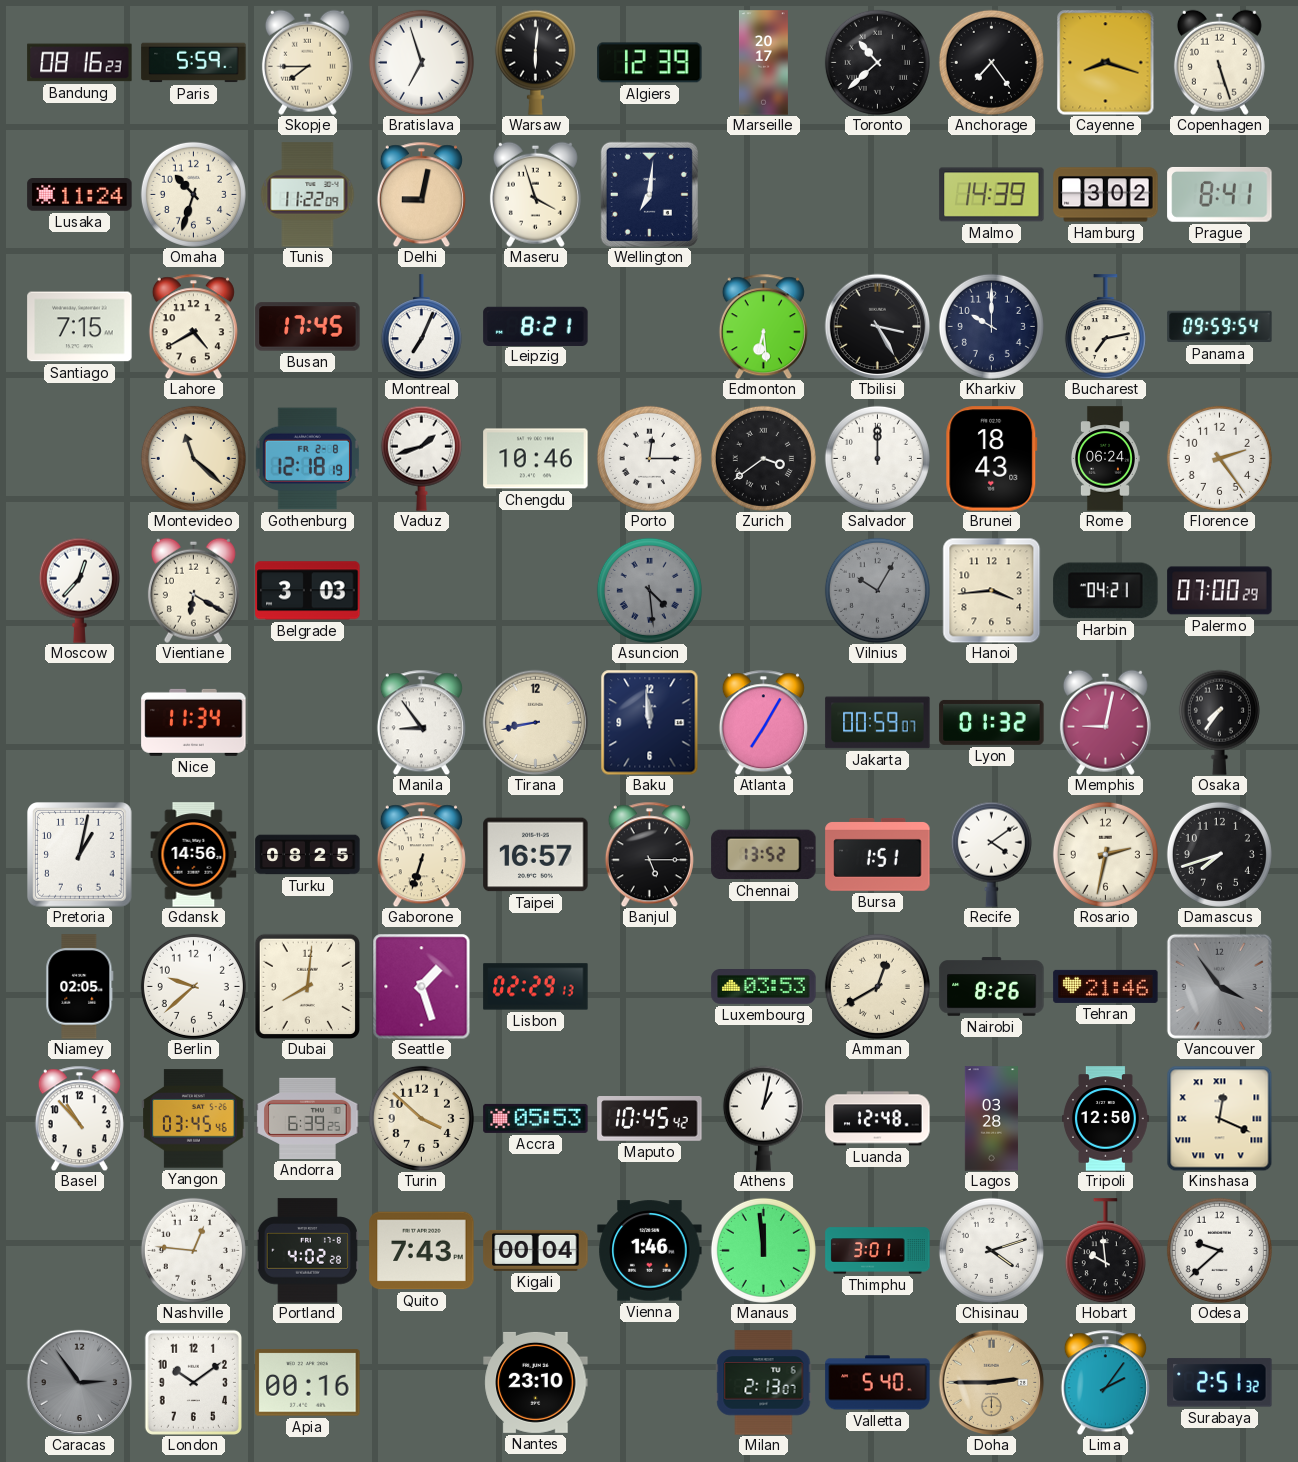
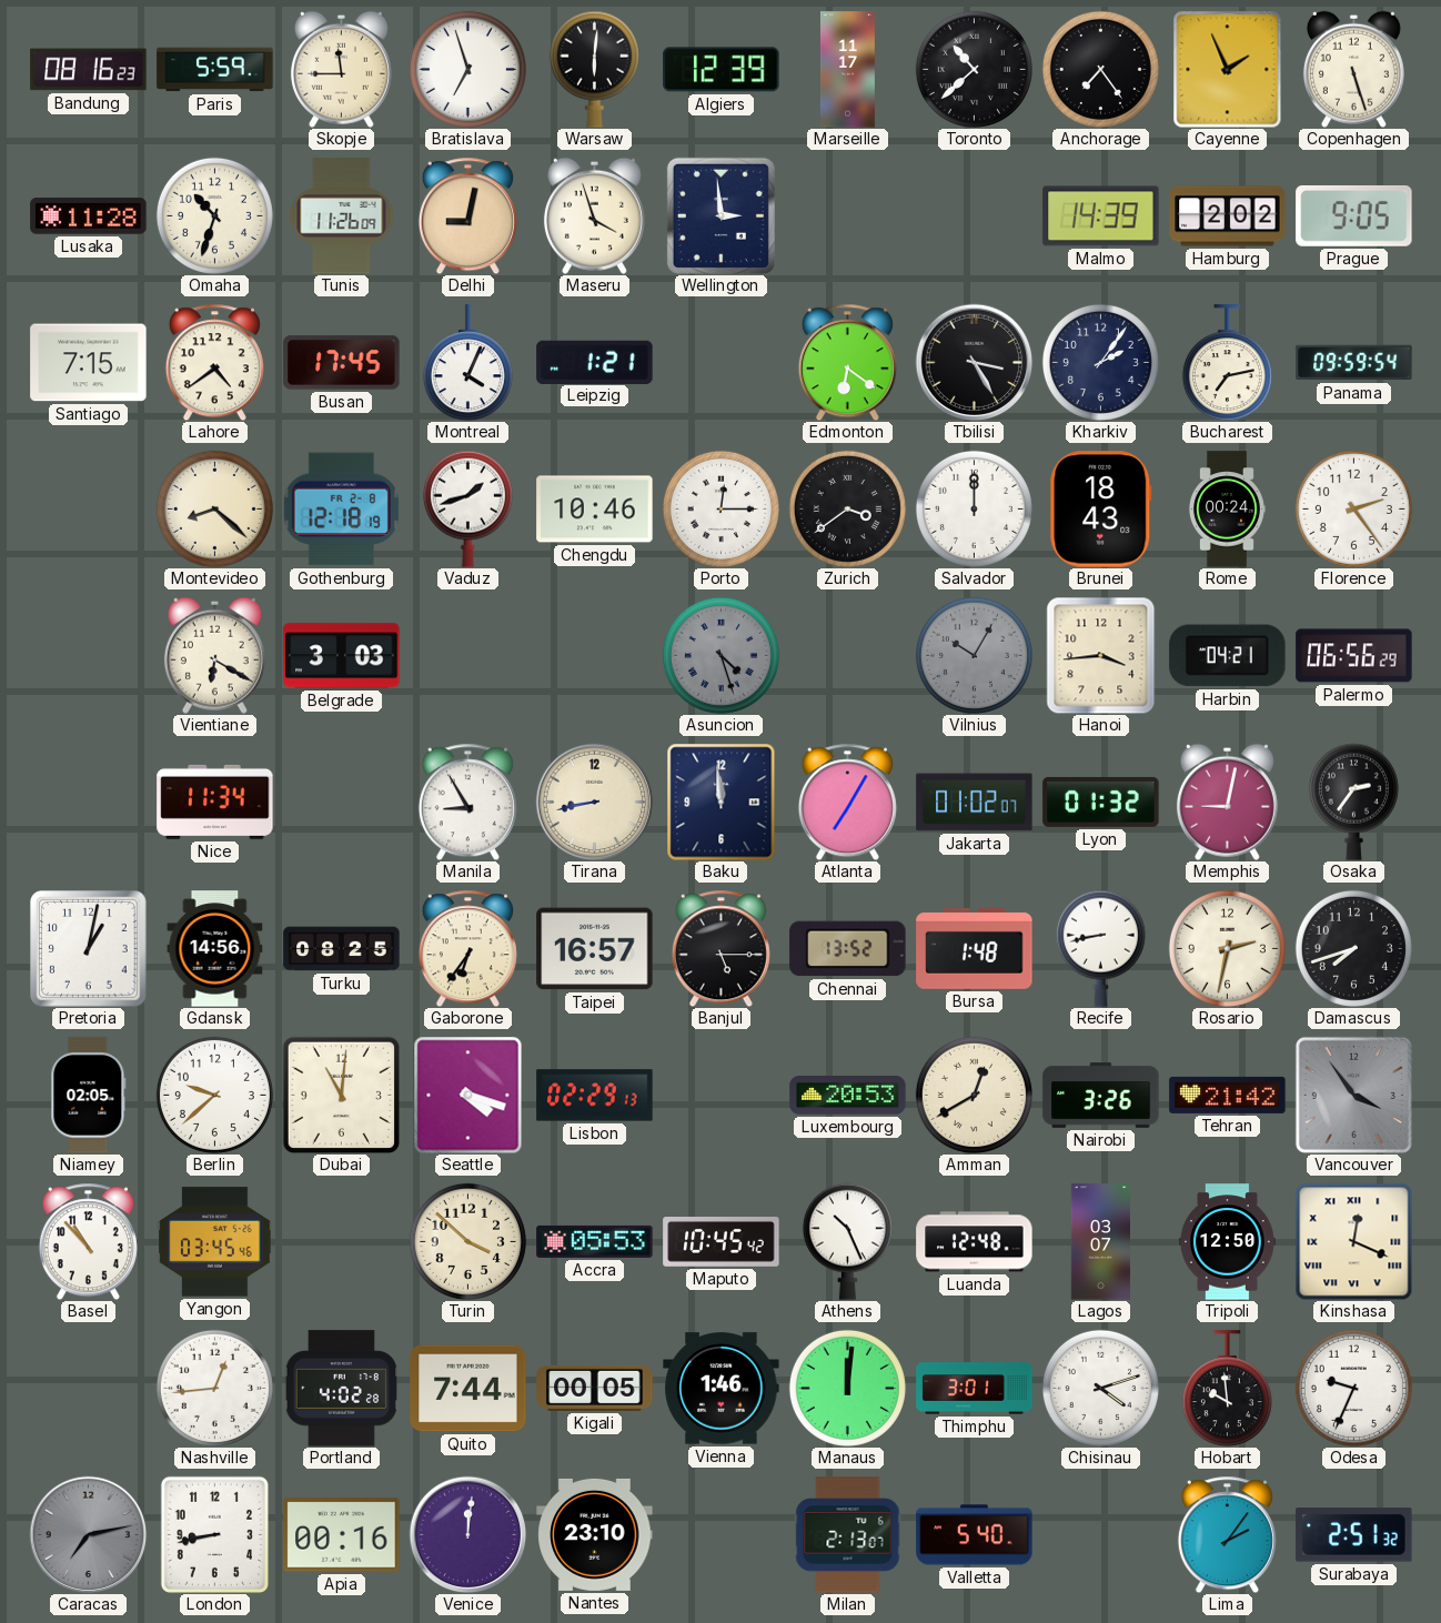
Skopje: 7:45 -> 11:45 (341, 69)
Marseille: 20:17 -> 11:17 (847, 70)
Cayenne: 8:18 -> 1:56 (1228, 69)
Lusaka: 11:24 -> 11:28 (89, 216)
Tunis: 11:22 -> 11:26 (342, 216)
Wellington: 7:01 -> 2:59 (720, 215)
Hamburg: 3:02 -> 2:02 (1228, 216)
Prague: 8:41 -> 9:05 (1354, 215)
Lahore: 4:40 -> 4:39 (214, 362)
Montreal: 7:04 -> 4:04 (467, 363)
Leipzig: 8:21 -> 1:21 (595, 362)
Edmonton: 6:29 -> 6:21 (847, 362)
Kharkiv: 10:00 -> 2:06 (1100, 362)
Montevideo: 11:22 -> 8:22 (214, 508)
Rome: 06:24 -> 00:24 (1227, 510)
Moscow: 12:37 -> none (79, 590)
Asuncion: 4:29 -> 4:27 (720, 655)
Palermo: 07:00 -> 06:56 (1354, 656)
Manila: 8:54 -> 8:55 (467, 802)
Jakarta: 00:59 -> 01:02 (975, 803)
Osaka: 7:36 -> 2:36 (1353, 802)
Gaborone: 6:33 -> 6:36 (467, 948)
Bursa: 1:51 -> 1:48 (975, 948)
Recife: 4:09 -> 8:43 (1100, 948)
Dubai: 8:01 -> 11:01 (341, 1095)
Seattle: 1:27 -> 4:18 (468, 1095)
Luxembourg: 03:53 -> 20:53 (848, 1096)
Nairobi: 8:26 -> 3:26 (1101, 1096)
Tehran: 21:46 -> 21:42 (1228, 1095)
Andorra: 6:39 -> none (308, 1118)
Athens: 1:02 -> 10:26 (847, 1241)
Lagos: 03:28 -> 03:07 (1100, 1242)
Nashville: 12:46 -> 12:44 (214, 1388)
Quito: 7:43 -> 7:44 (468, 1389)
Kigali: 00:04 -> 00:05 (595, 1388)
Manaus: 11:59 -> 12:01 (847, 1388)
Odesa: 9:38 -> 9:34 (1353, 1388)
Caracas: 2:54 -> 7:13 (88, 1534)
London: 10:09 -> 8:43 (214, 1534)
Venice: none -> 12:01 (467, 1534)
Doha: 2:45 -> none (991, 1382)
